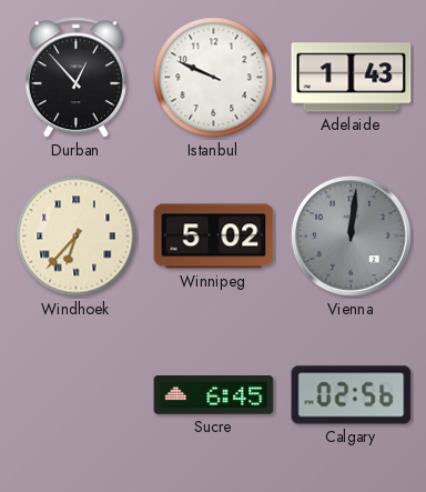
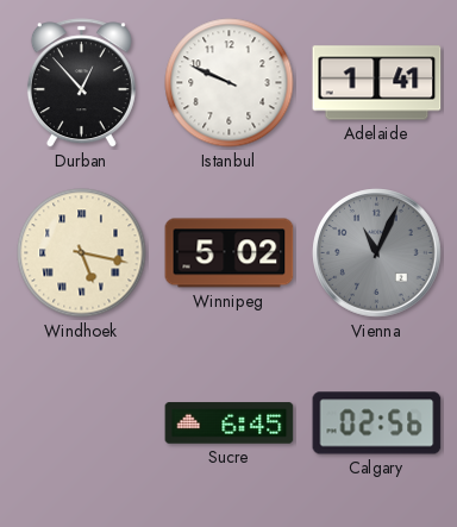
Adelaide: 1:43 -> 1:41 (377, 83)
Windhoek: 6:37 -> 5:17 (82, 253)
Vienna: 12:01 -> 11:04 (377, 253)
